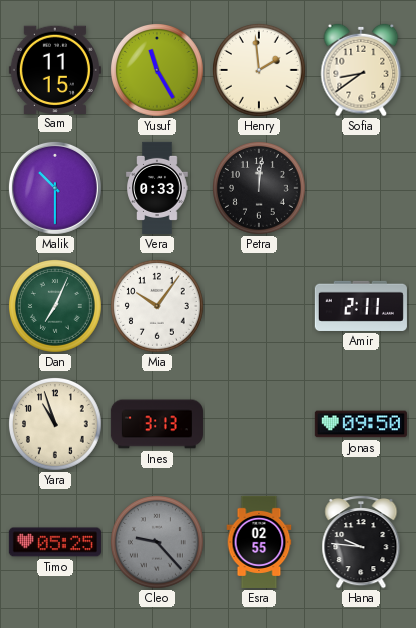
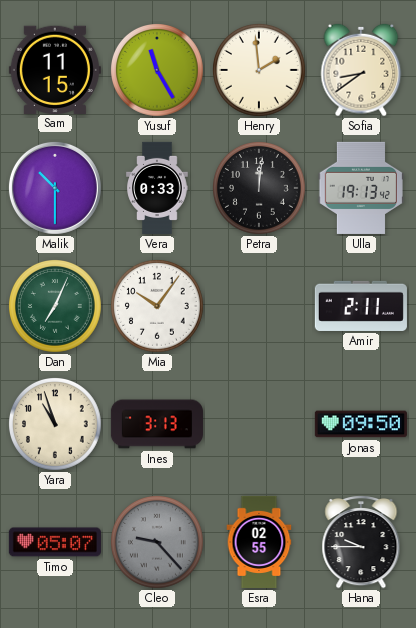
Ulla: none -> 19:13 (361, 188)
Timo: 05:25 -> 05:07 (55, 542)
Hana: 9:46 -> 9:45 (361, 542)
